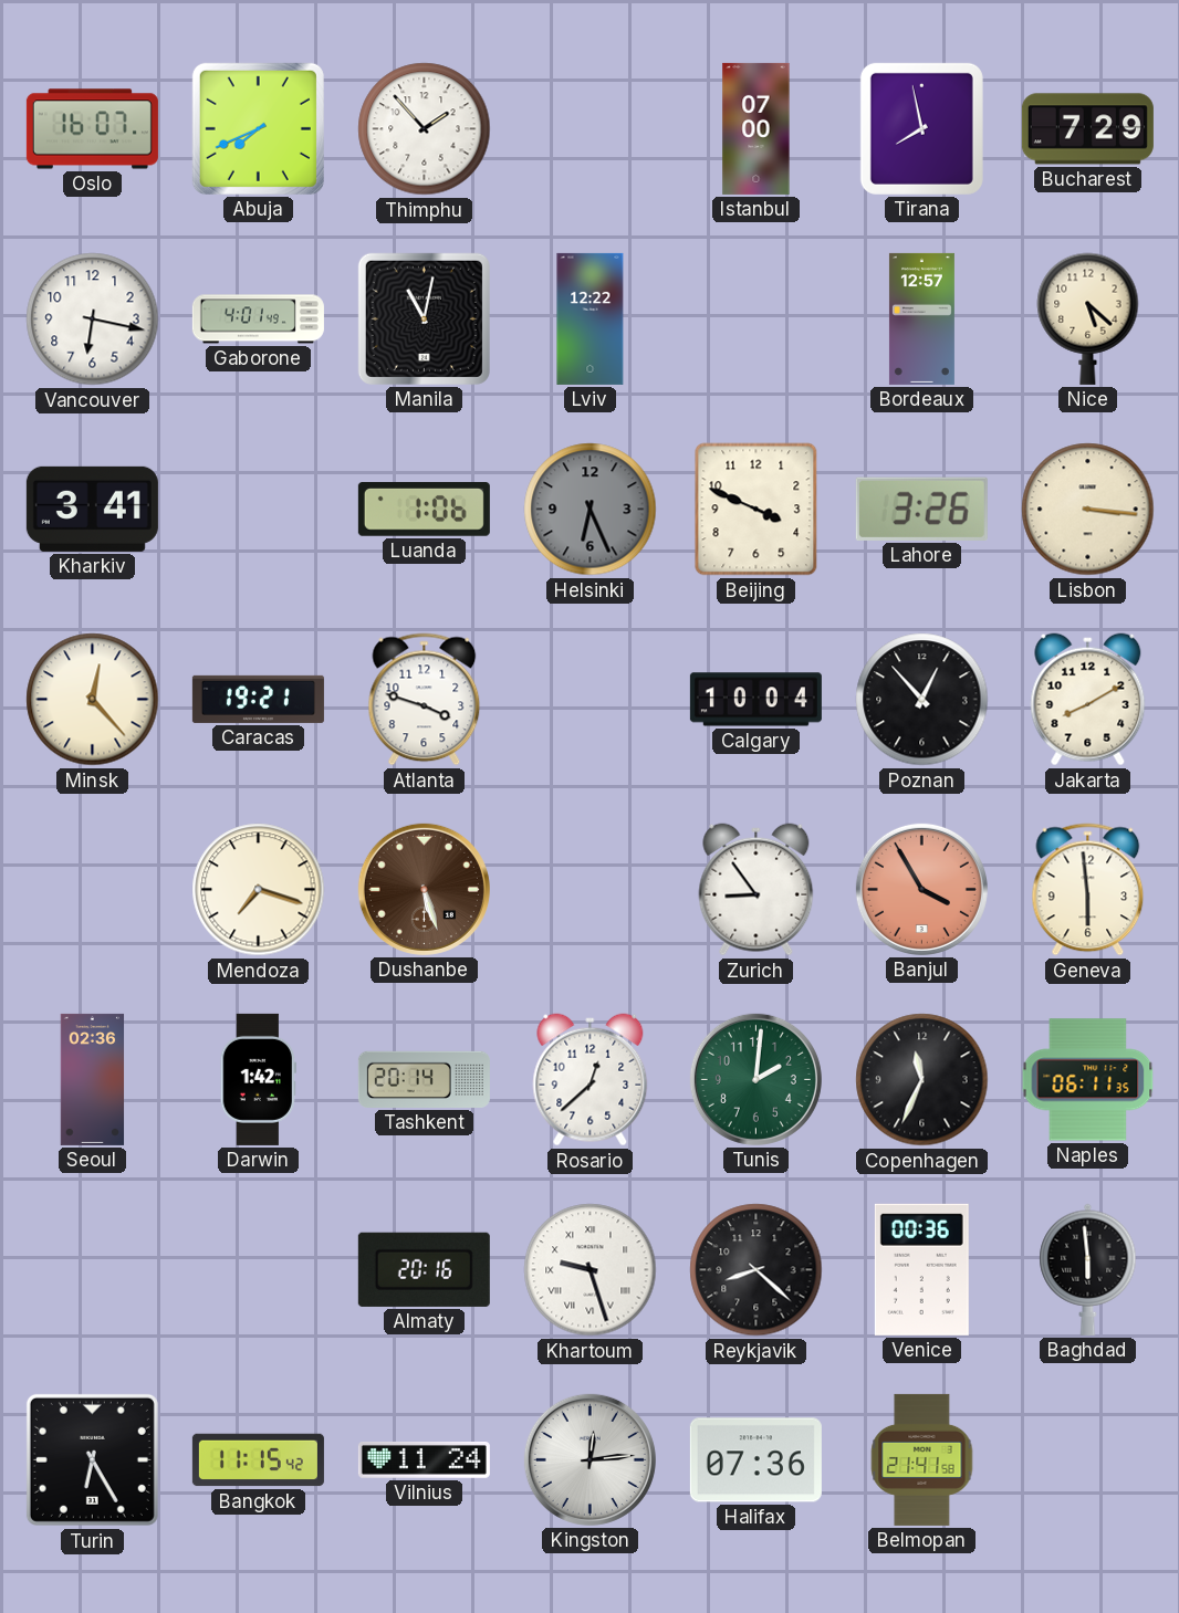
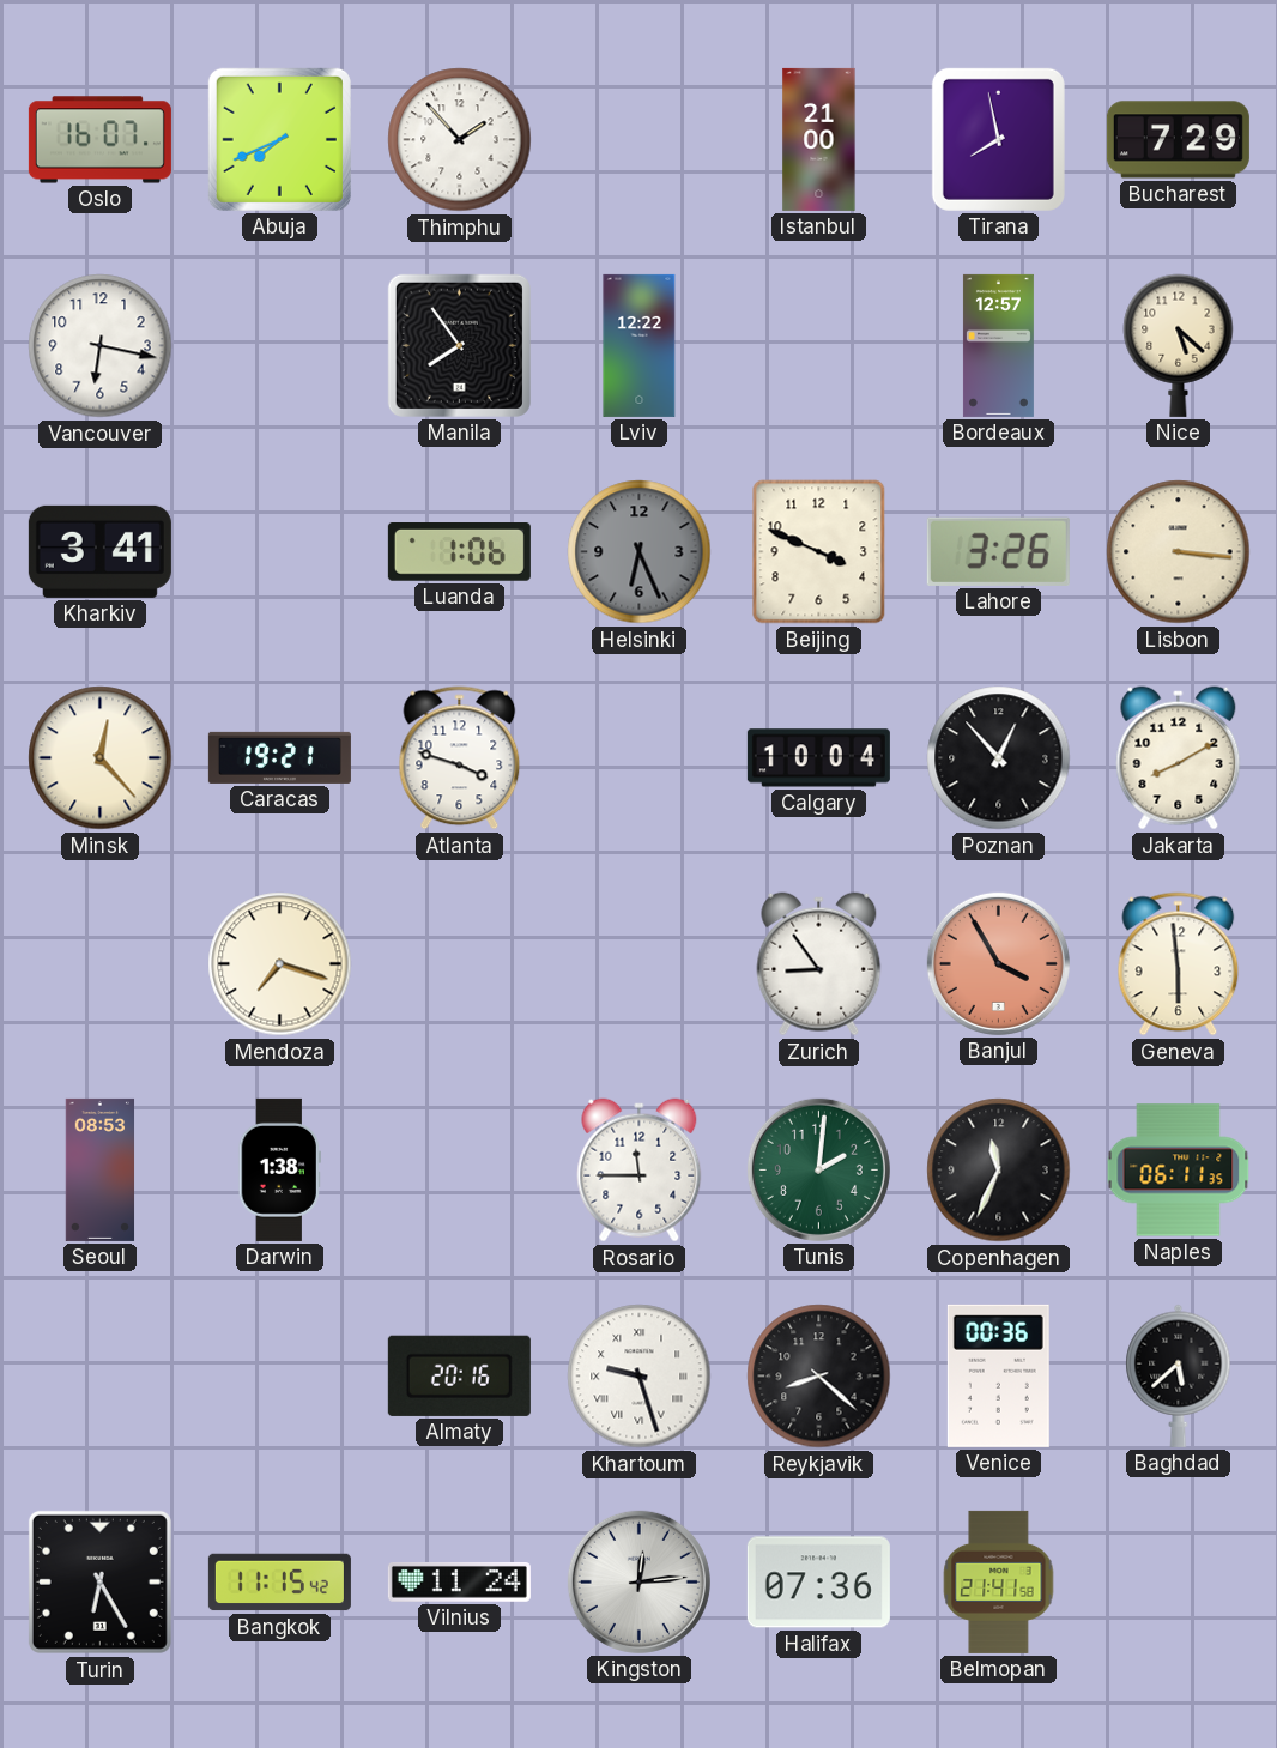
Istanbul: 07:00 -> 21:00 (819, 139)
Gaborone: 4:01 -> none (258, 320)
Manila: 11:02 -> 7:54 (459, 345)
Dushanbe: 5:27 -> none (424, 889)
Seoul: 02:36 -> 08:53 (101, 1169)
Darwin: 1:42 -> 1:38 (279, 1169)
Tashkent: 20:14 -> none (424, 1079)
Rosario: 12:38 -> 11:45 (640, 1171)
Baghdad: 5:59 -> 5:38 (1179, 1375)
